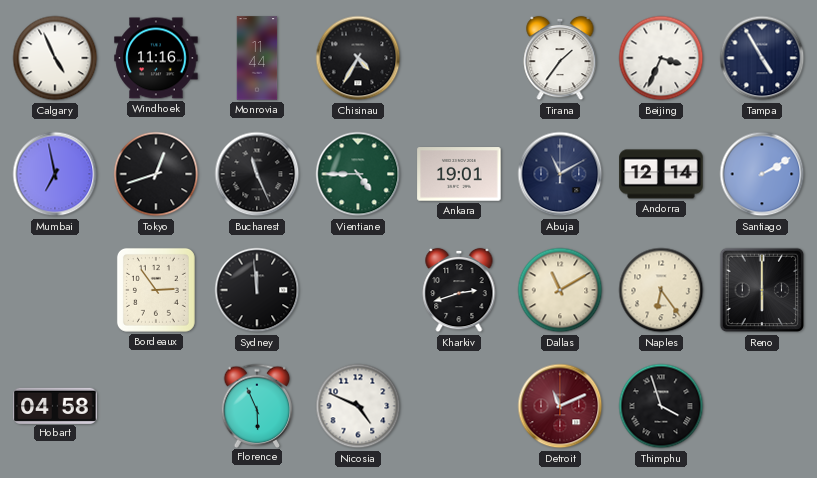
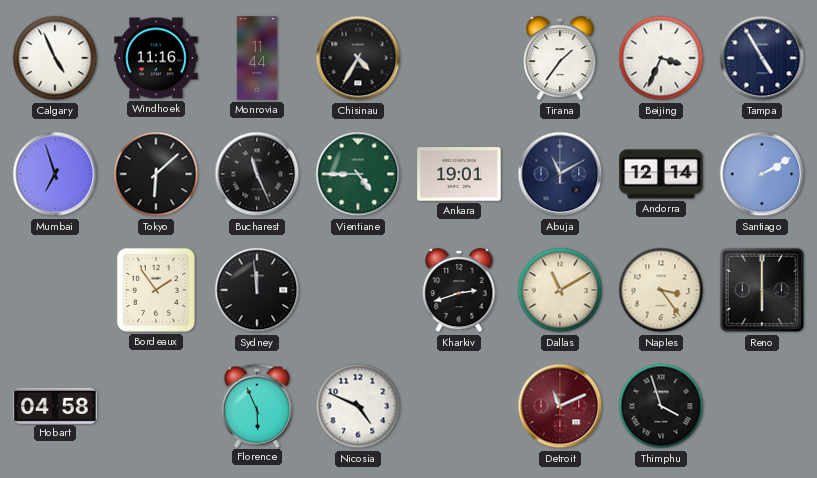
Mumbai: 6:58 -> 6:57 (55, 174)
Tokyo: 12:42 -> 6:08 (156, 174)
Bordeaux: 2:54 -> 1:54 (156, 290)
Naples: 6:24 -> 3:24 (661, 290)
